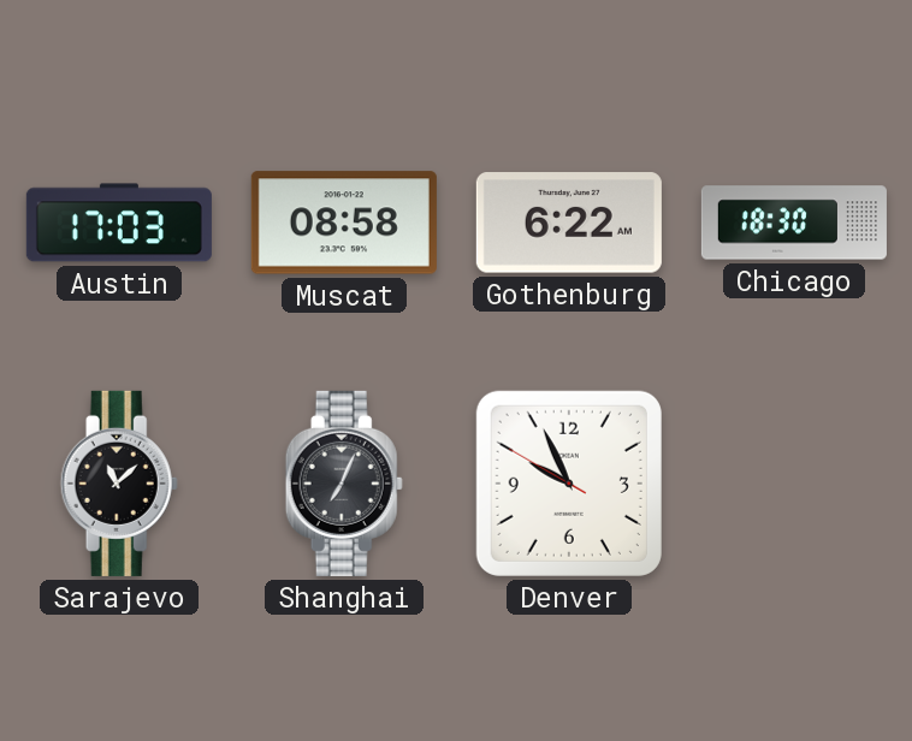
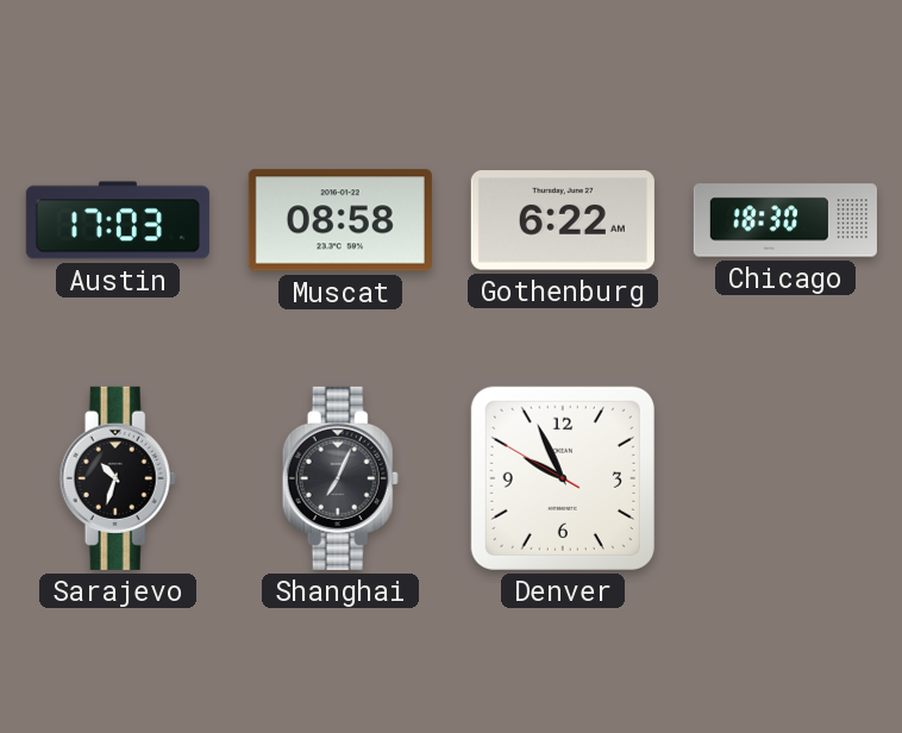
Sarajevo: 11:08 -> 10:33 (118, 478)
